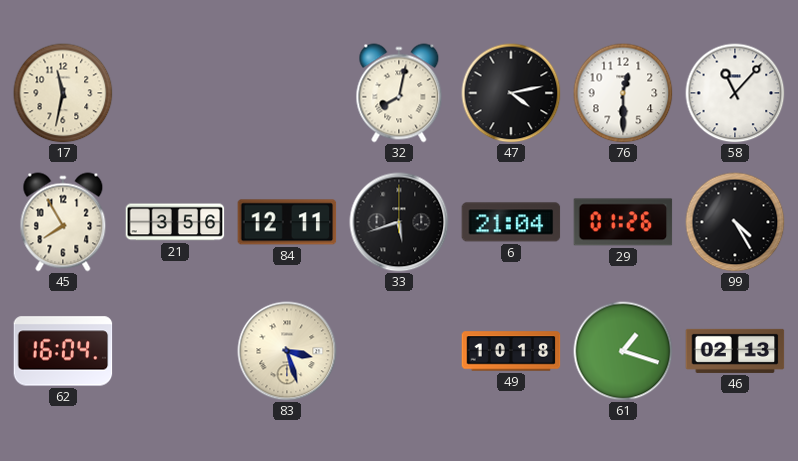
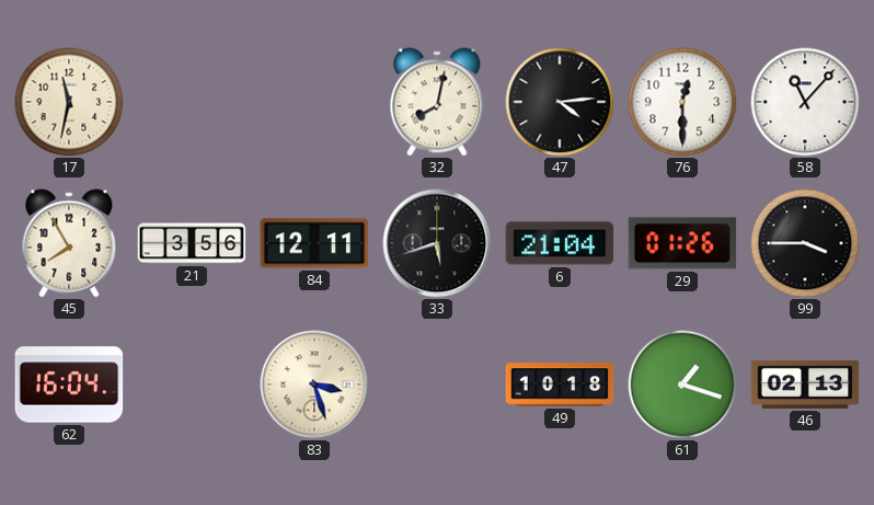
47: 4:13 -> 4:14 (560, 102)
99: 4:25 -> 3:45 (805, 243)
